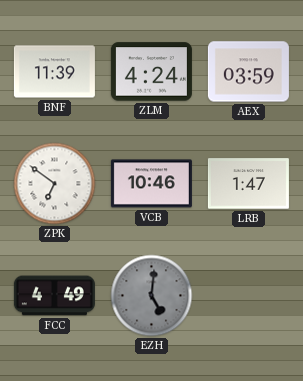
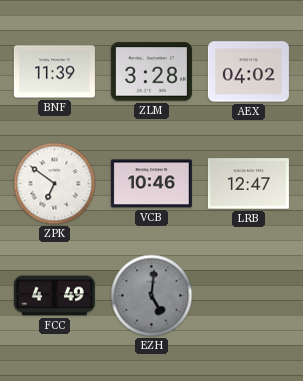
ZLM: 4:24 -> 3:28 (151, 72)
AEX: 03:59 -> 04:02 (248, 72)
LRB: 1:47 -> 12:47 (248, 184)
